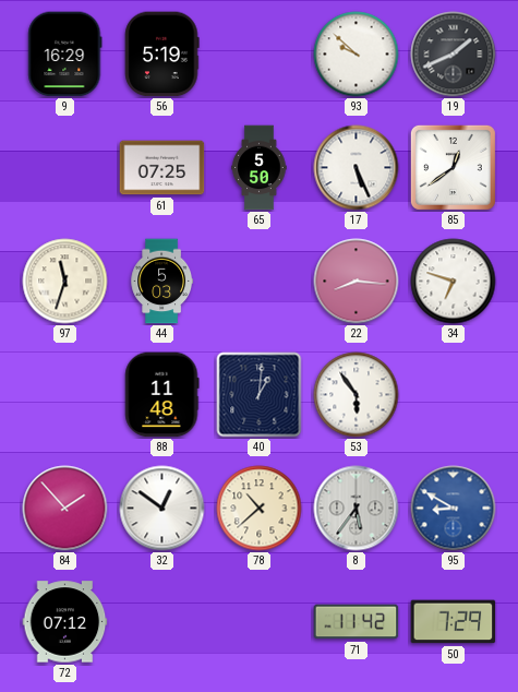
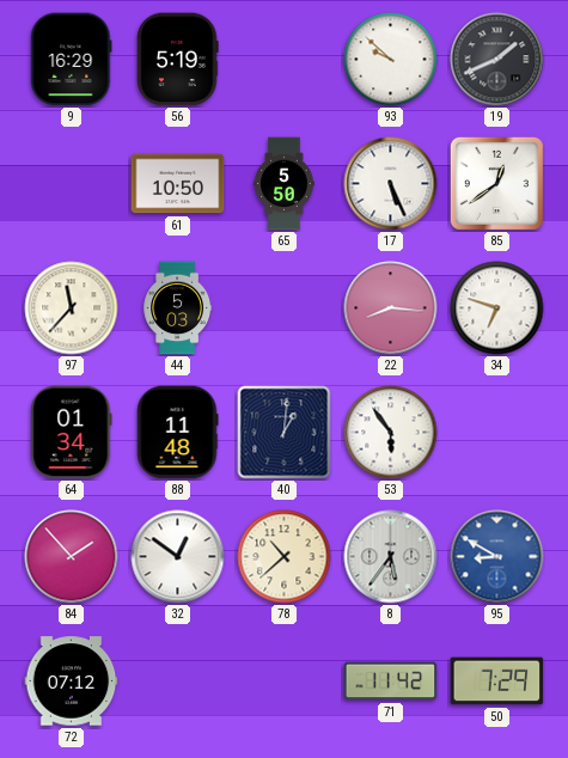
61: 07:25 -> 10:50 (178, 184)
97: 11:33 -> 11:37 (72, 308)
64: none -> 01:34 (72, 433)
